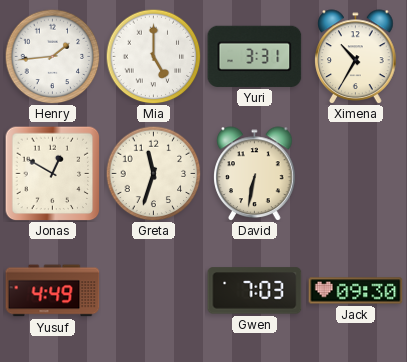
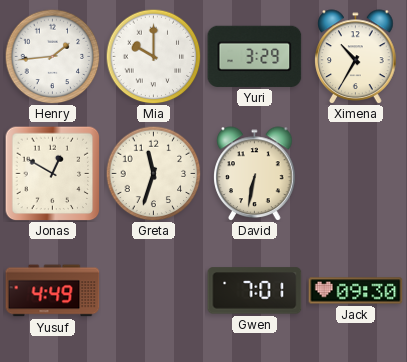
Mia: 5:00 -> 10:00 (153, 56)
Yuri: 3:31 -> 3:29 (255, 56)
Gwen: 7:03 -> 7:01 (255, 291)
